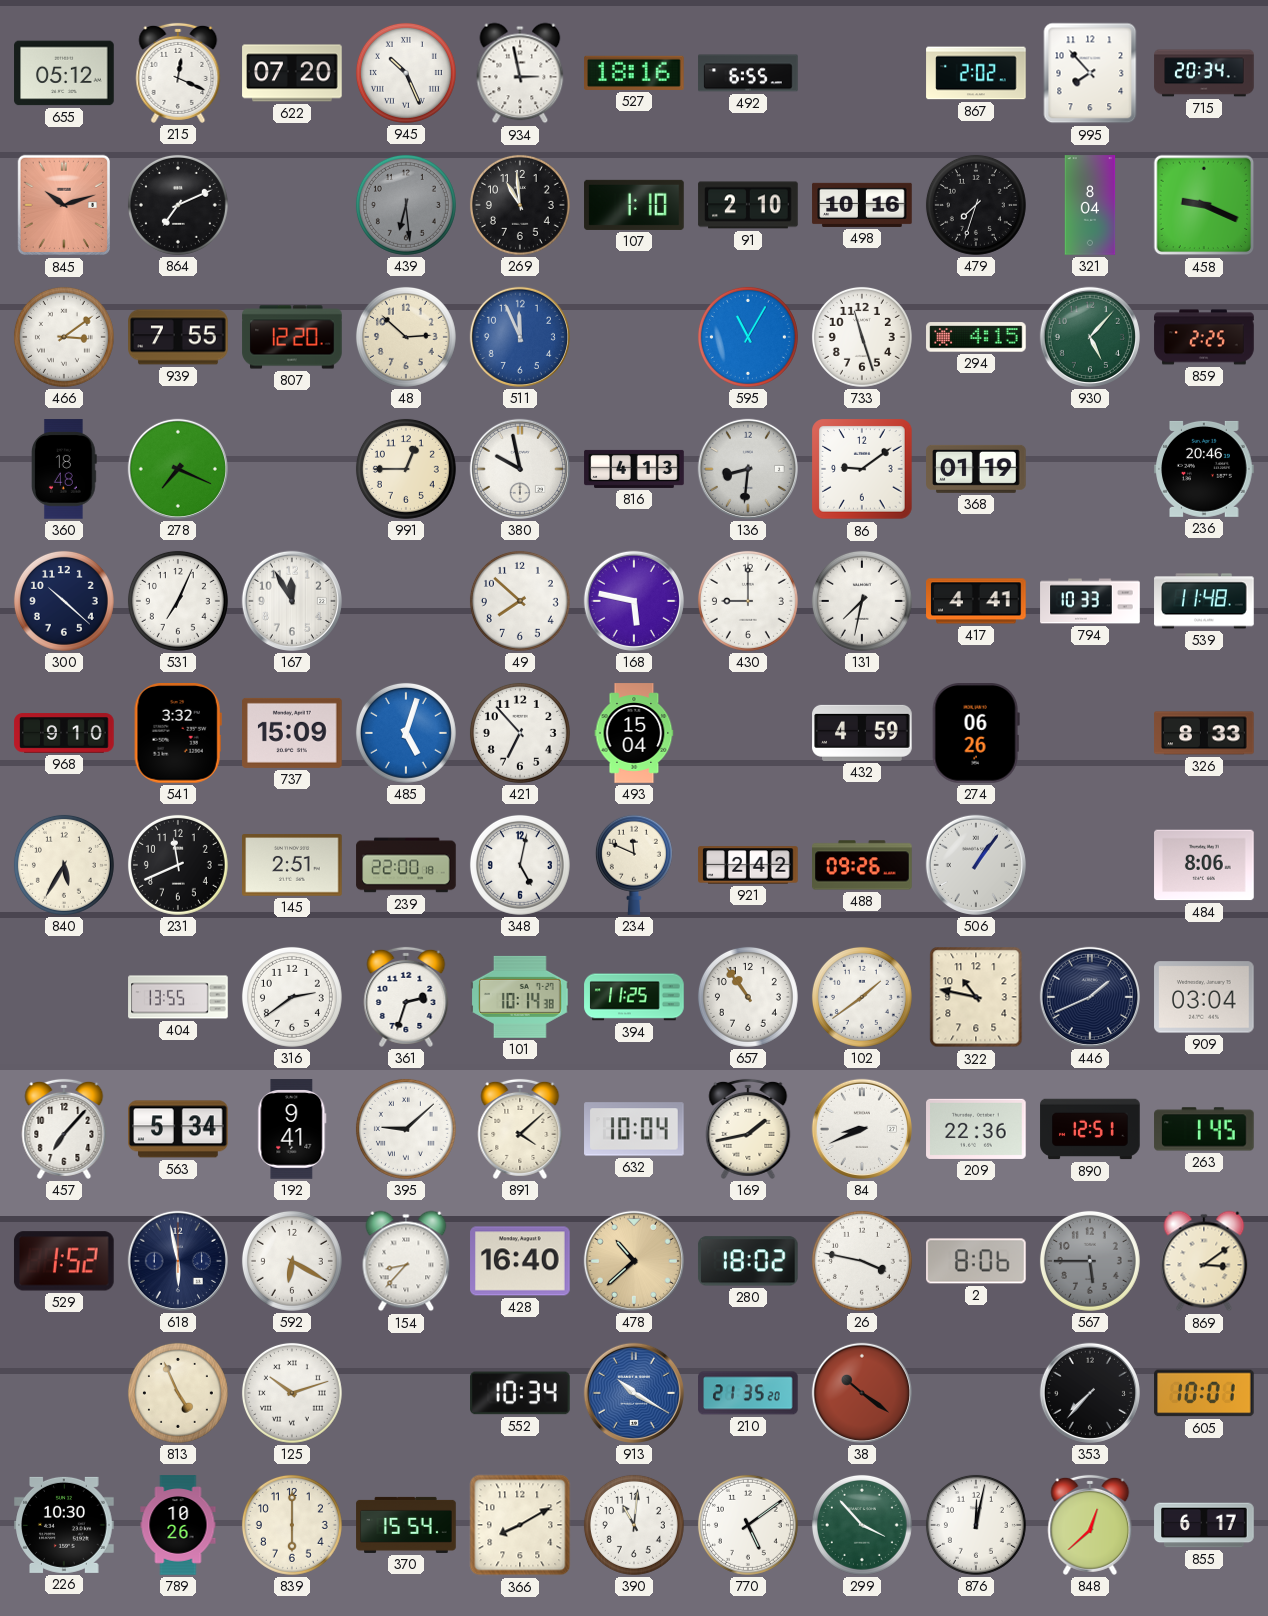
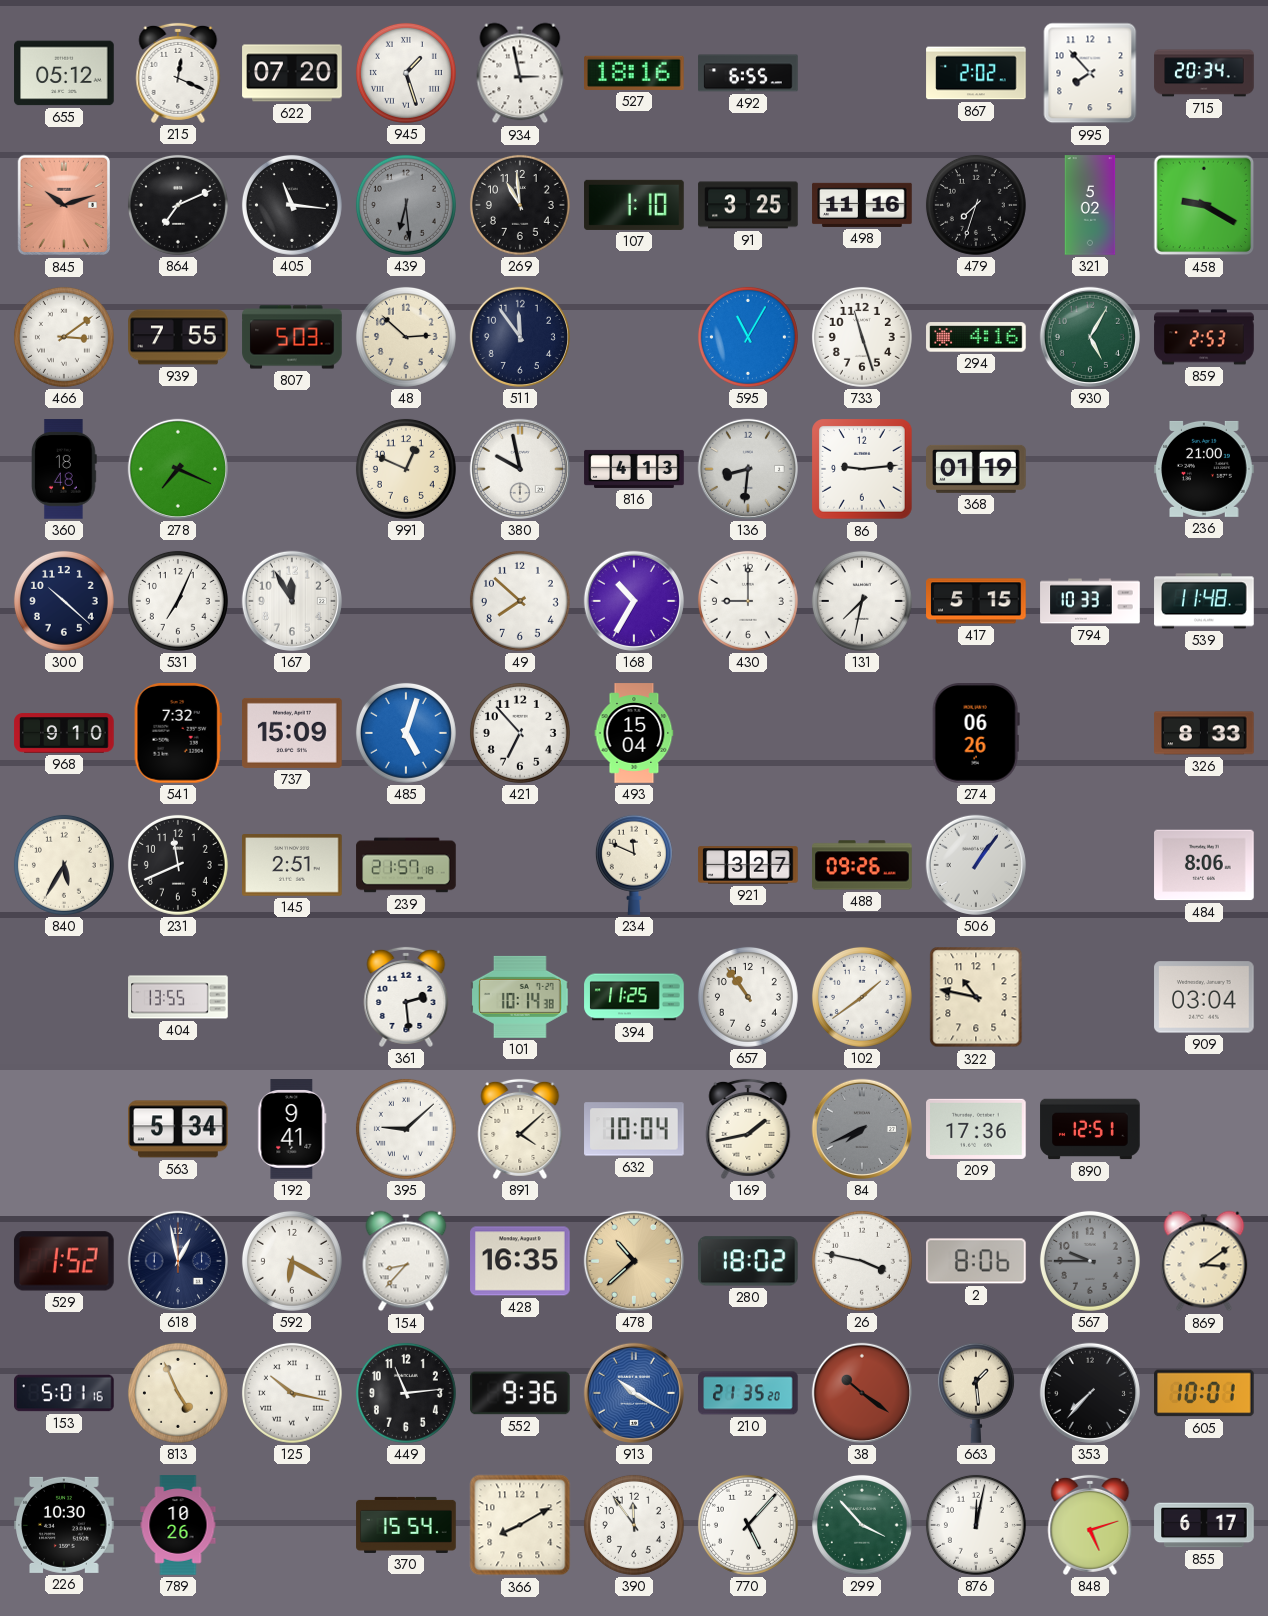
945: 10:26 -> 1:27 (406, 73)
405: none -> 11:16 (292, 205)
91: 2:10 -> 3:25 (748, 205)
498: 10:16 -> 11:16 (862, 205)
321: 8:04 -> 5:02 (1090, 205)
458: 9:19 -> 9:20 (1204, 205)
807: 12:20 -> 5:03 (292, 337)
511: 11:56 -> 11:54 (520, 337)
511 dial: blue -> navy (520, 337)
294: 4:15 -> 4:16 (976, 337)
930: 5:07 -> 5:05 (1090, 337)
859: 2:25 -> 2:53 (1204, 337)
991: 12:45 -> 12:49 (406, 469)
86: 9:09 -> 9:14 (862, 469)
236: 20:46 -> 21:00 (1204, 469)
168: 5:47 -> 10:35 (634, 601)
417: 4:41 -> 5:15 (976, 601)
541: 3:32 -> 7:32 (178, 734)
432: 4:59 -> none (862, 733)
239: 22:00 -> 21:57 (406, 865)
348: 5:02 -> none (520, 865)
921: 2:42 -> 3:27 (748, 865)
316: 2:39 -> none (292, 997)
361: 2:33 -> 2:29 (406, 997)
446: 1:41 -> none (1090, 997)
457: 7:07 -> none (64, 1129)
84: 8:41 -> 7:41 (862, 1129)
84 dial: white -> grey (862, 1129)
209: 22:36 -> 17:36 (976, 1129)
263: 1:45 -> none (1204, 1129)
618: 5:58 -> 12:58 (178, 1261)
428: 16:40 -> 16:35 (520, 1261)
567: 5:45 -> 9:45 (1090, 1261)
153: none -> 5:01 (65, 1393)
125: 10:12 -> 10:17 (292, 1393)
449: none -> 11:14 (406, 1393)
552: 10:34 -> 9:36 (520, 1393)
663: none -> 1:29 (976, 1393)
839: 6:00 -> none (292, 1525)
390: 11:01 -> 11:54 (634, 1525)
770: 5:09 -> 5:07 (748, 1525)
848: 12:38 -> 5:12 (1090, 1525)
